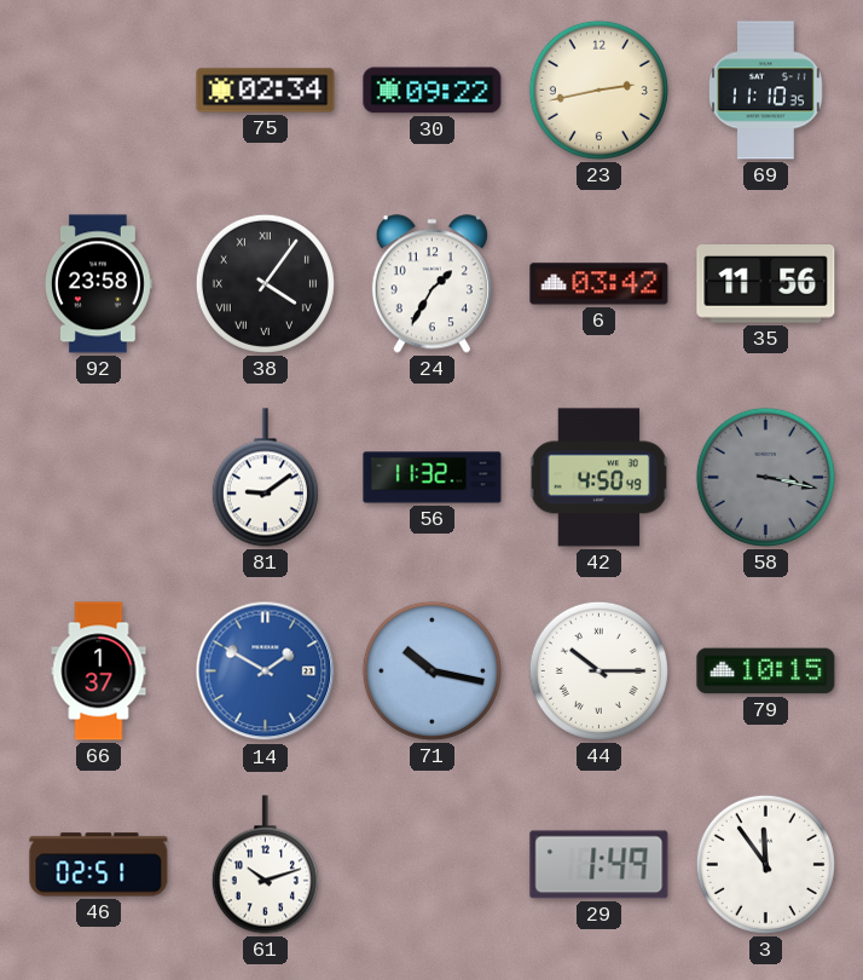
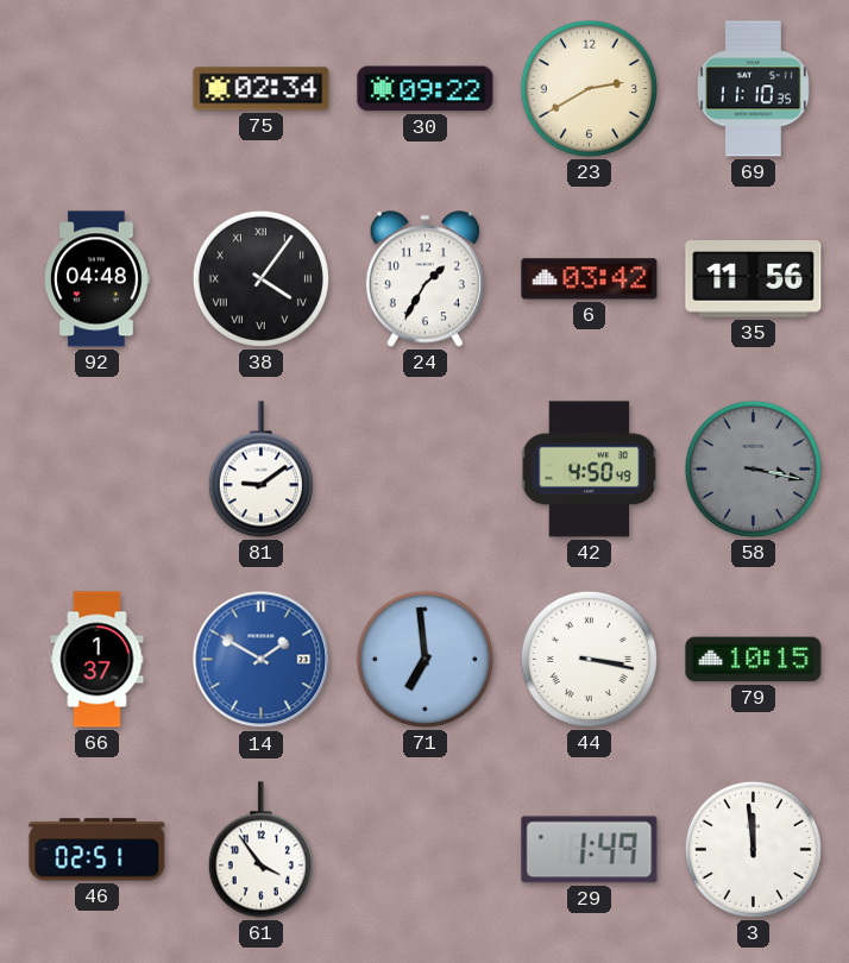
23: 2:43 -> 2:40 (589, 88)
92: 23:58 -> 04:48 (98, 279)
56: 11:32 -> none (433, 478)
71: 10:17 -> 6:59 (424, 659)
44: 10:15 -> 3:17 (589, 659)
61: 10:12 -> 3:54 (260, 850)
3: 11:54 -> 11:59 (753, 849)
